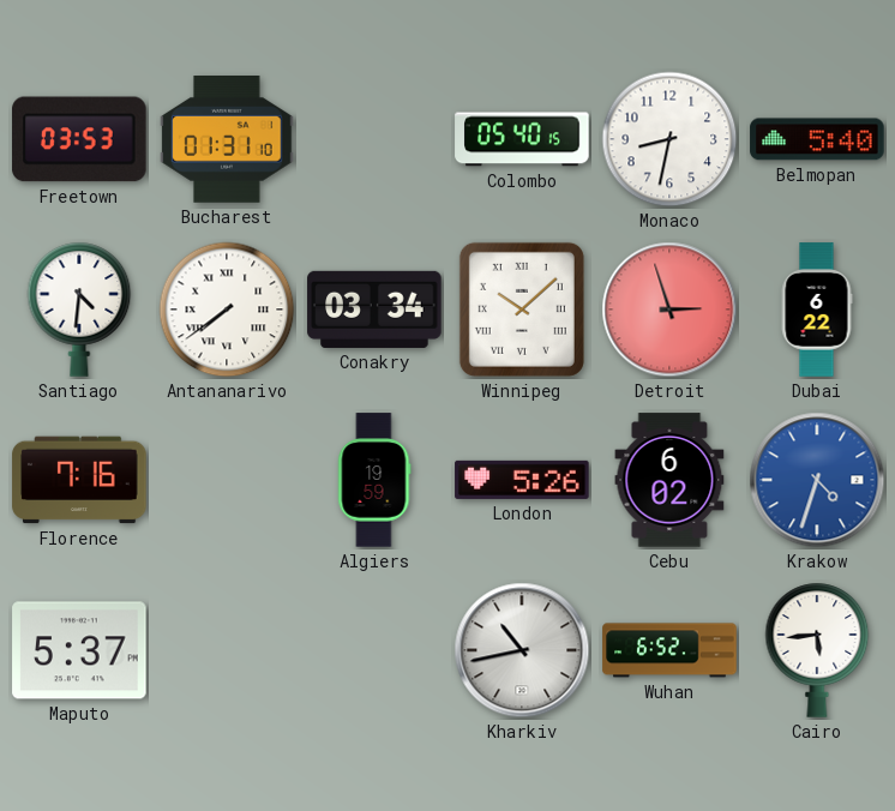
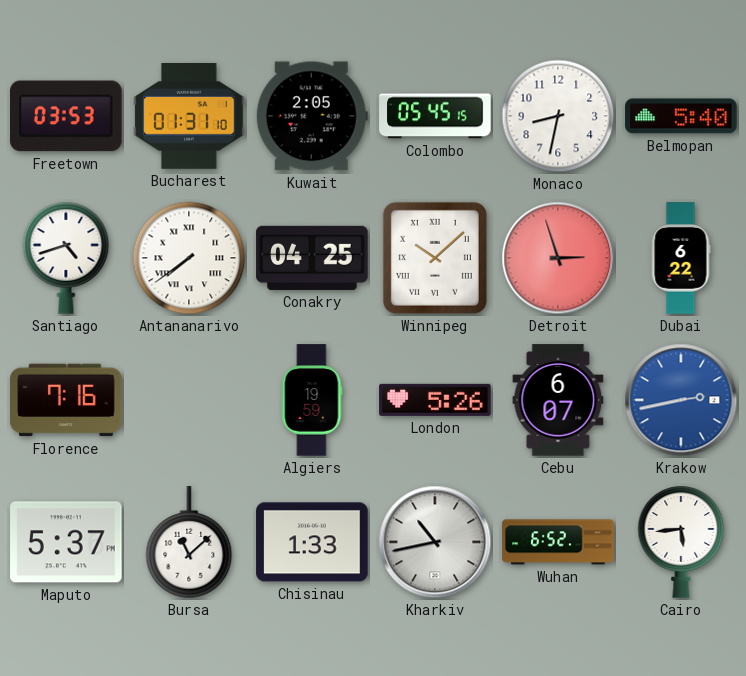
Kuwait: none -> 2:05 (312, 116)
Colombo: 05:40 -> 05:45 (435, 116)
Santiago: 4:31 -> 4:42 (66, 258)
Conakry: 03:34 -> 04:25 (312, 258)
Cebu: 6:02 -> 6:07 (558, 400)
Krakow: 4:33 -> 2:43 (681, 400)
Bursa: none -> 11:08 (189, 543)
Chisinau: none -> 1:33 (312, 542)
